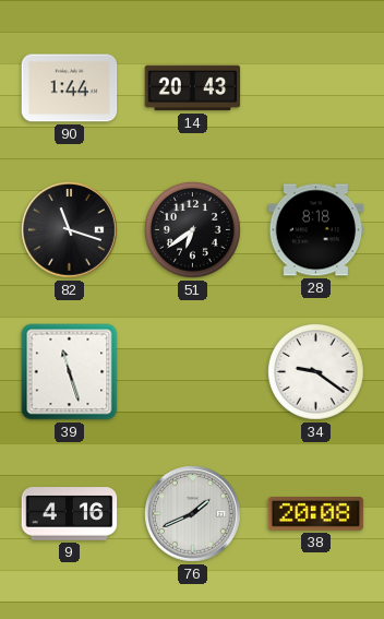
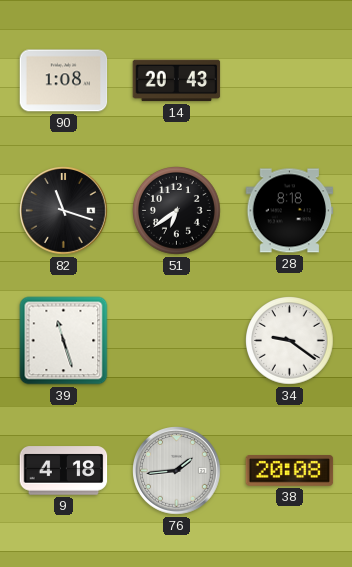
90: 1:44 -> 1:08 (64, 81)
9: 4:16 -> 4:18 (64, 471)
76: 1:41 -> 1:44 (177, 471)
